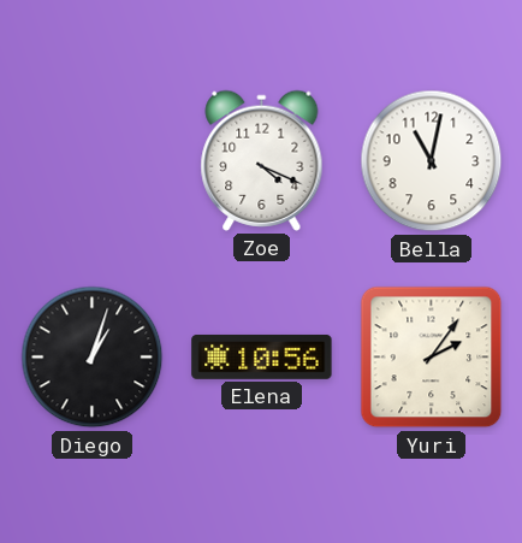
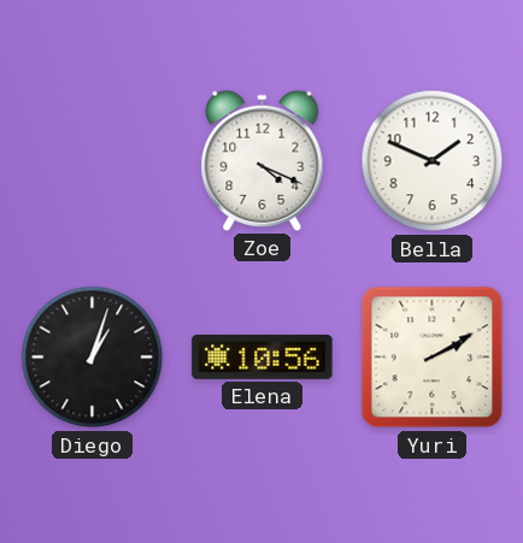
Bella: 11:02 -> 1:49 (433, 161)
Yuri: 2:06 -> 2:10 (433, 358)
